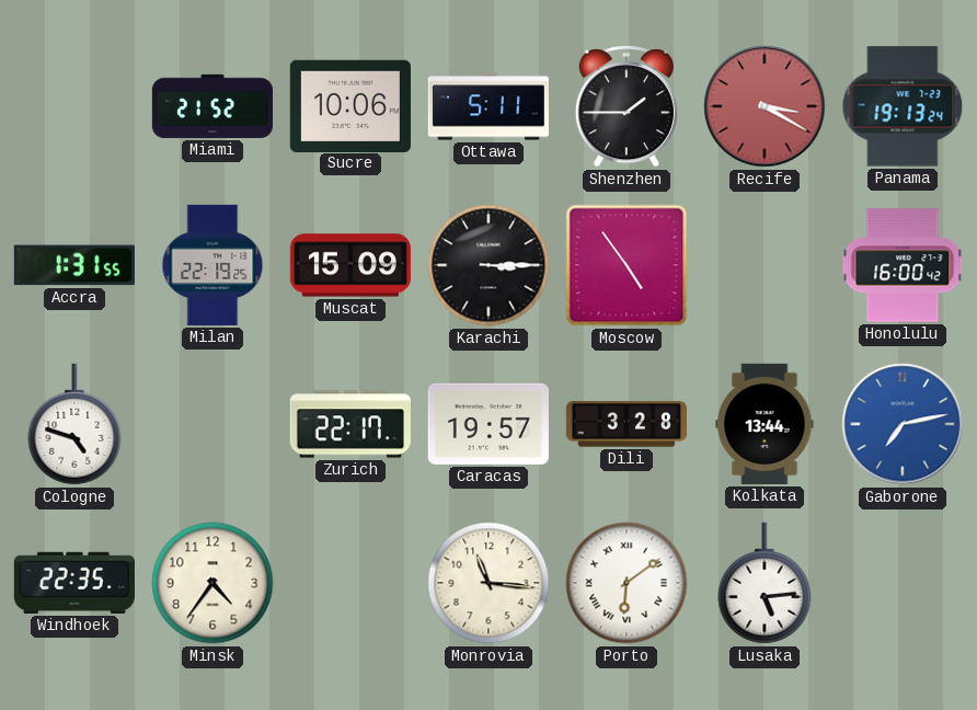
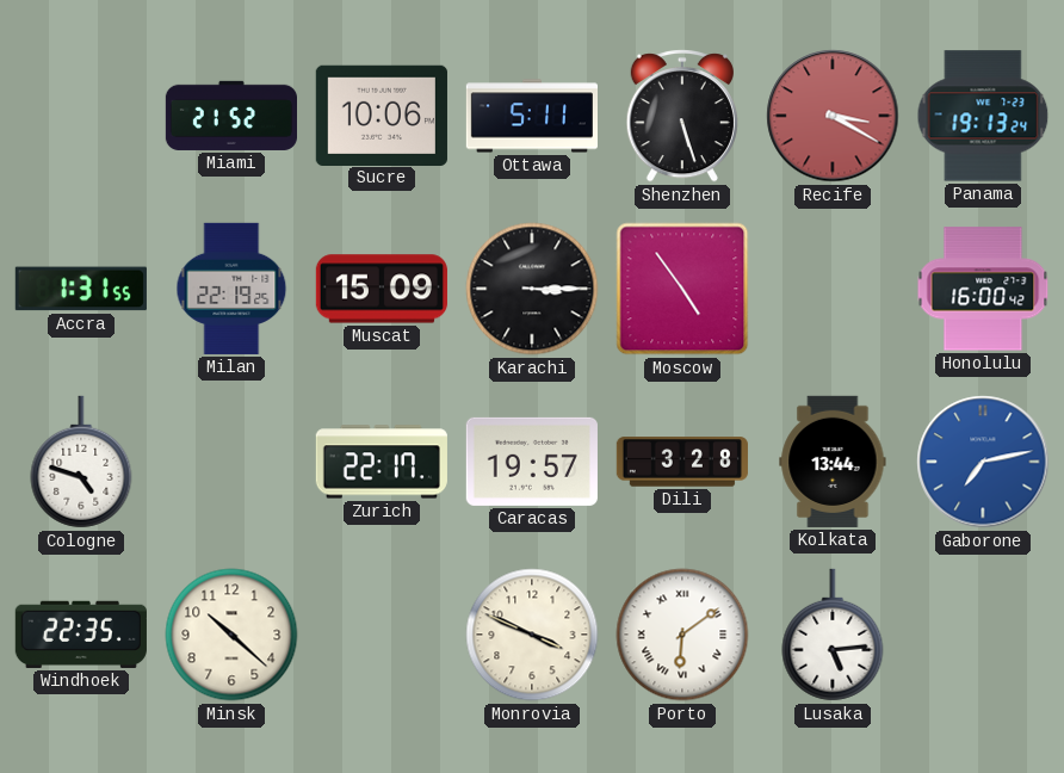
Shenzhen: 1:45 -> 5:27 (682, 117)
Minsk: 4:36 -> 10:22 (231, 635)
Monrovia: 11:16 -> 3:49 (532, 635)
